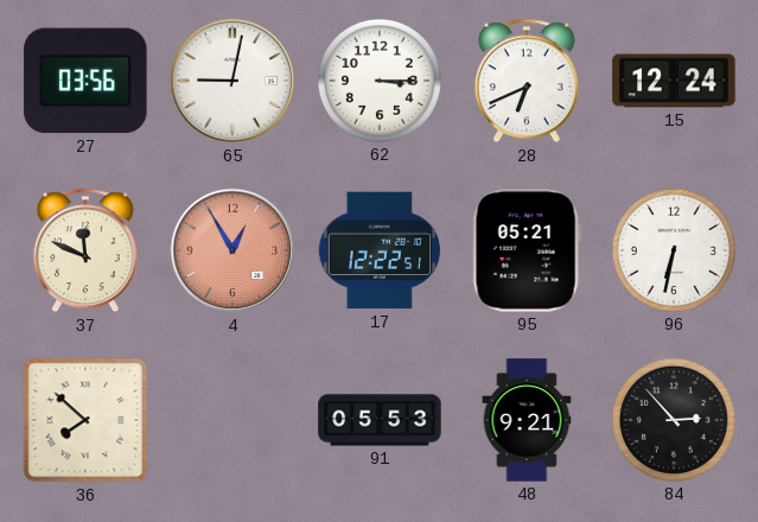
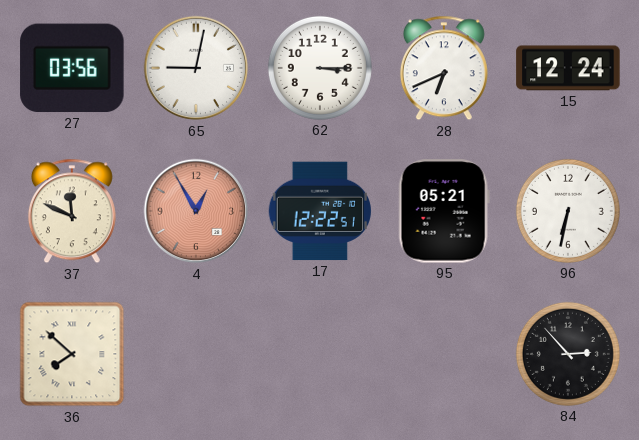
91: 05:53 -> none (380, 420)
48: 9:21 -> none (527, 420)
